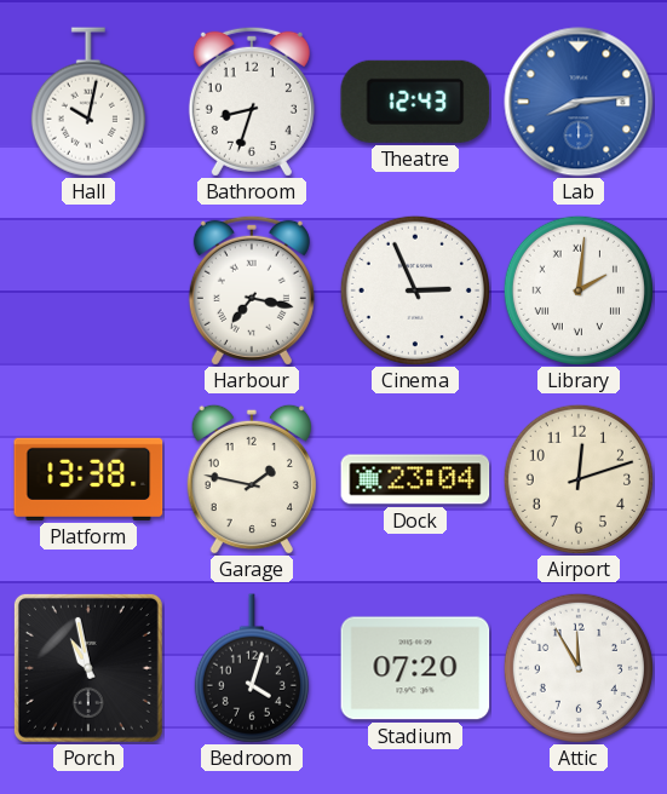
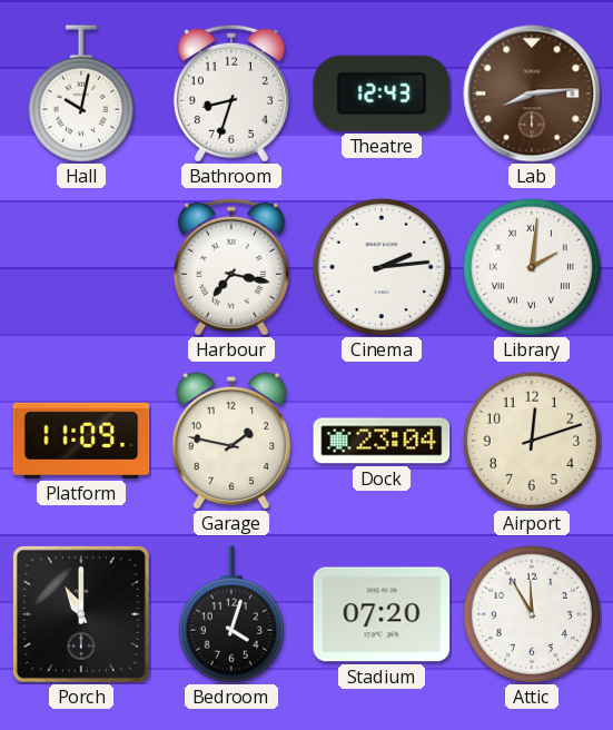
Lab dial: blue -> brown (532, 93)
Cinema: 2:56 -> 2:14 (382, 267)
Platform: 13:38 -> 11:09 (81, 441)
Porch: 10:58 -> 11:00 (81, 614)
